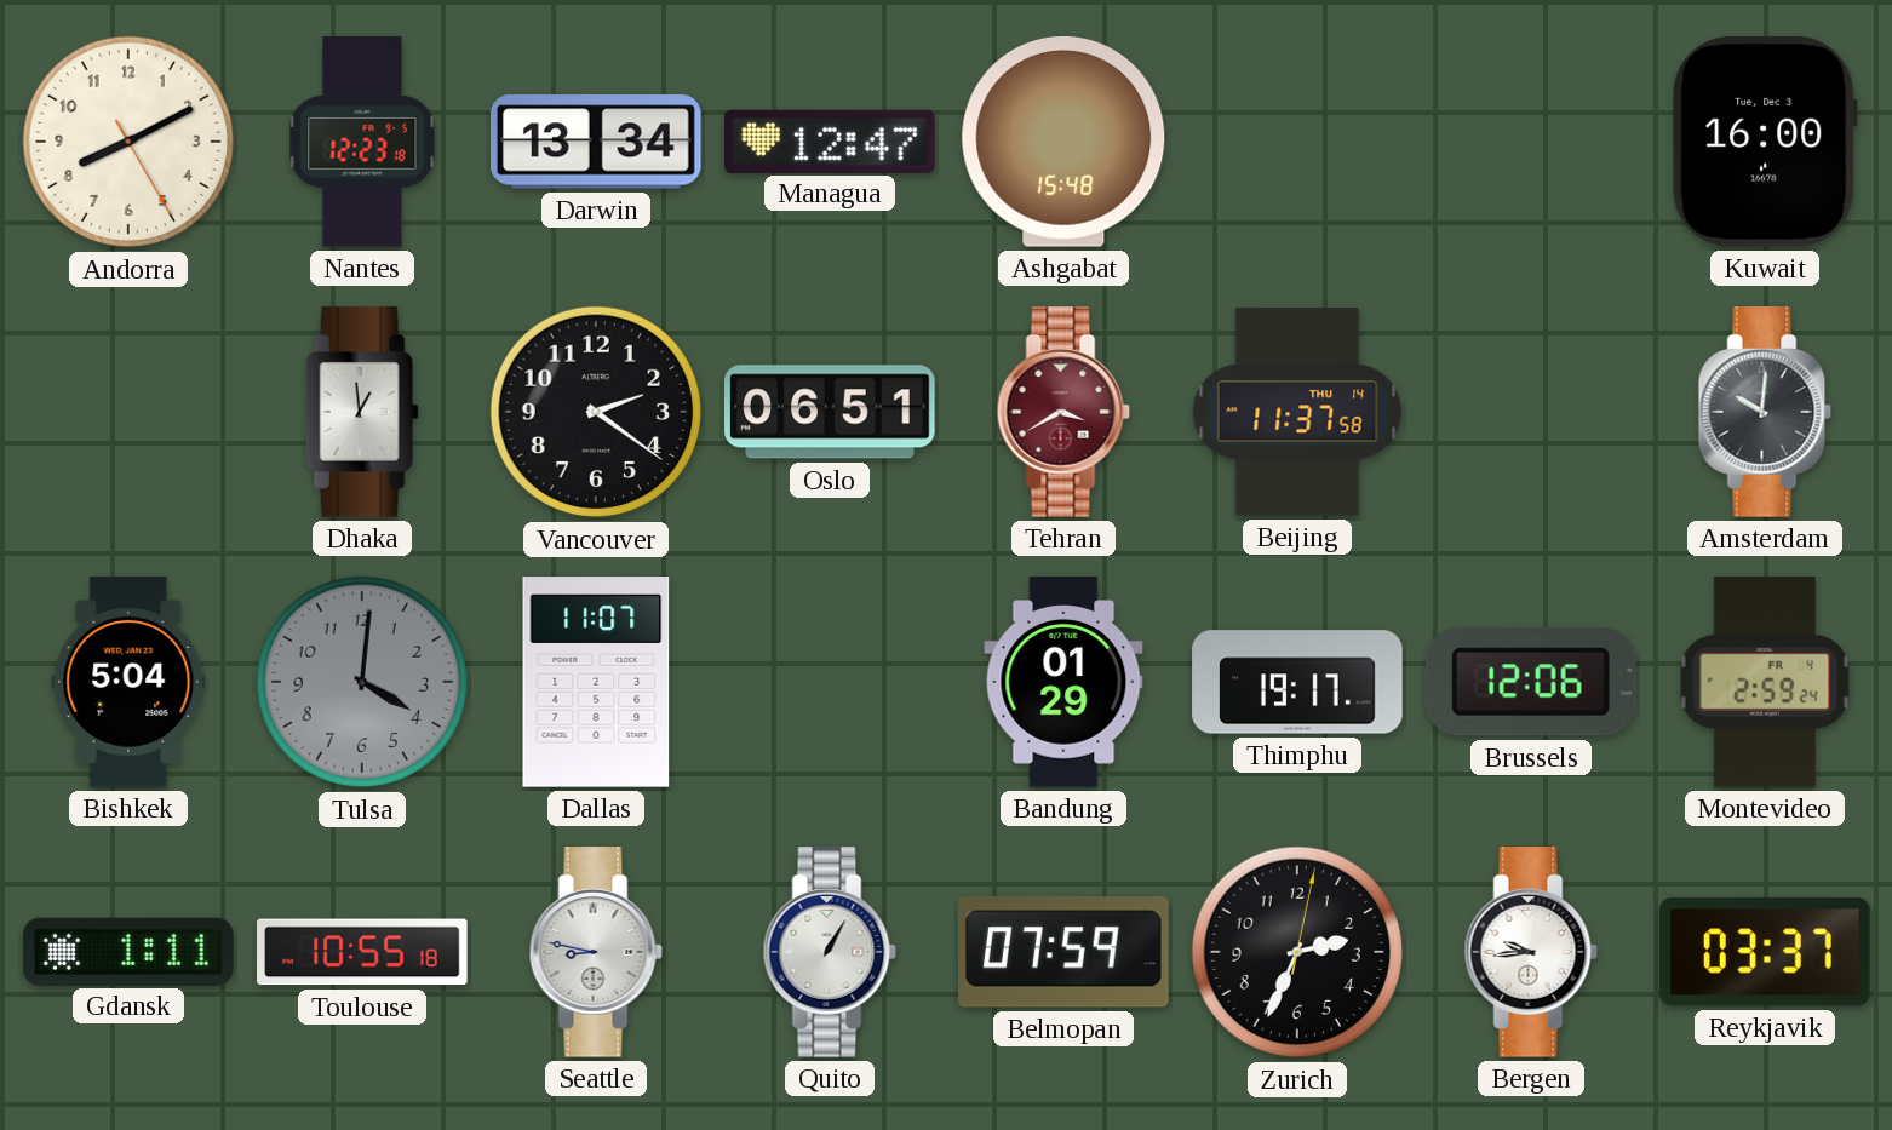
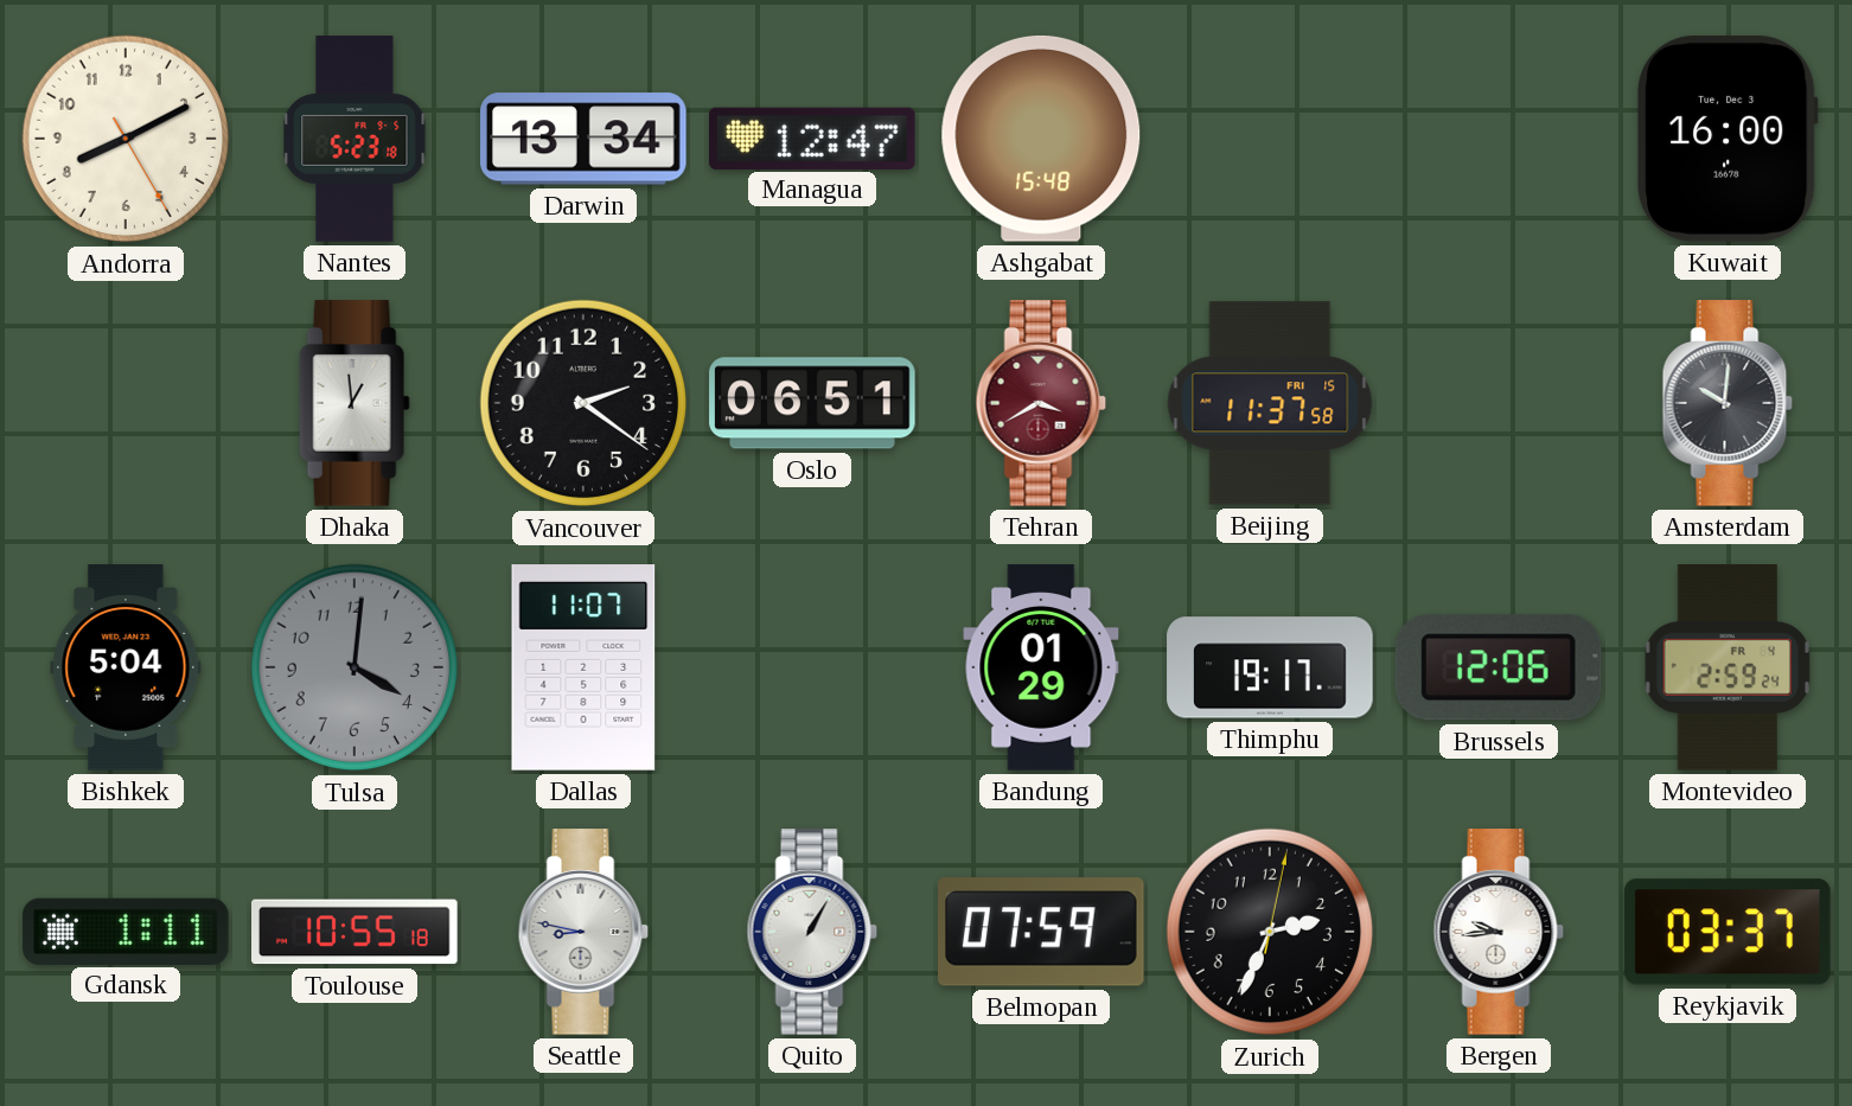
Nantes: 12:23 -> 5:23 (355, 139)
Beijing date: THU 14 -> FRI 15 (1270, 403)
